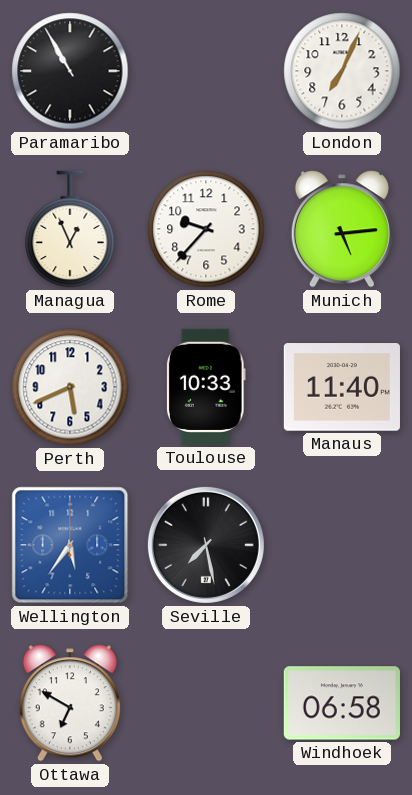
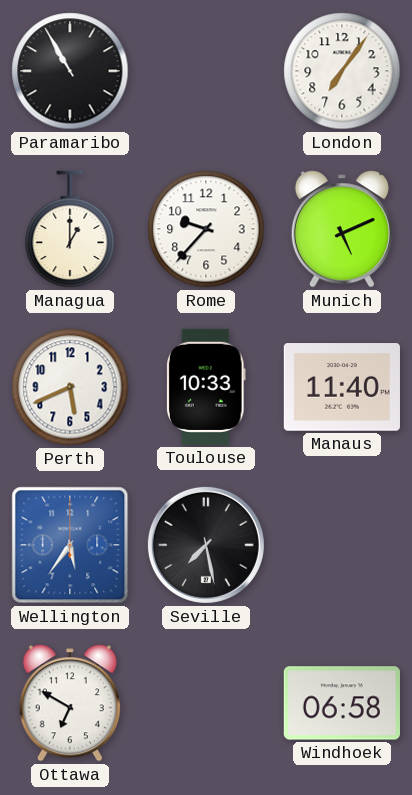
London: 7:04 -> 7:06 (342, 71)
Managua: 12:56 -> 1:00 (70, 229)
Munich: 5:14 -> 5:11 (342, 229)
